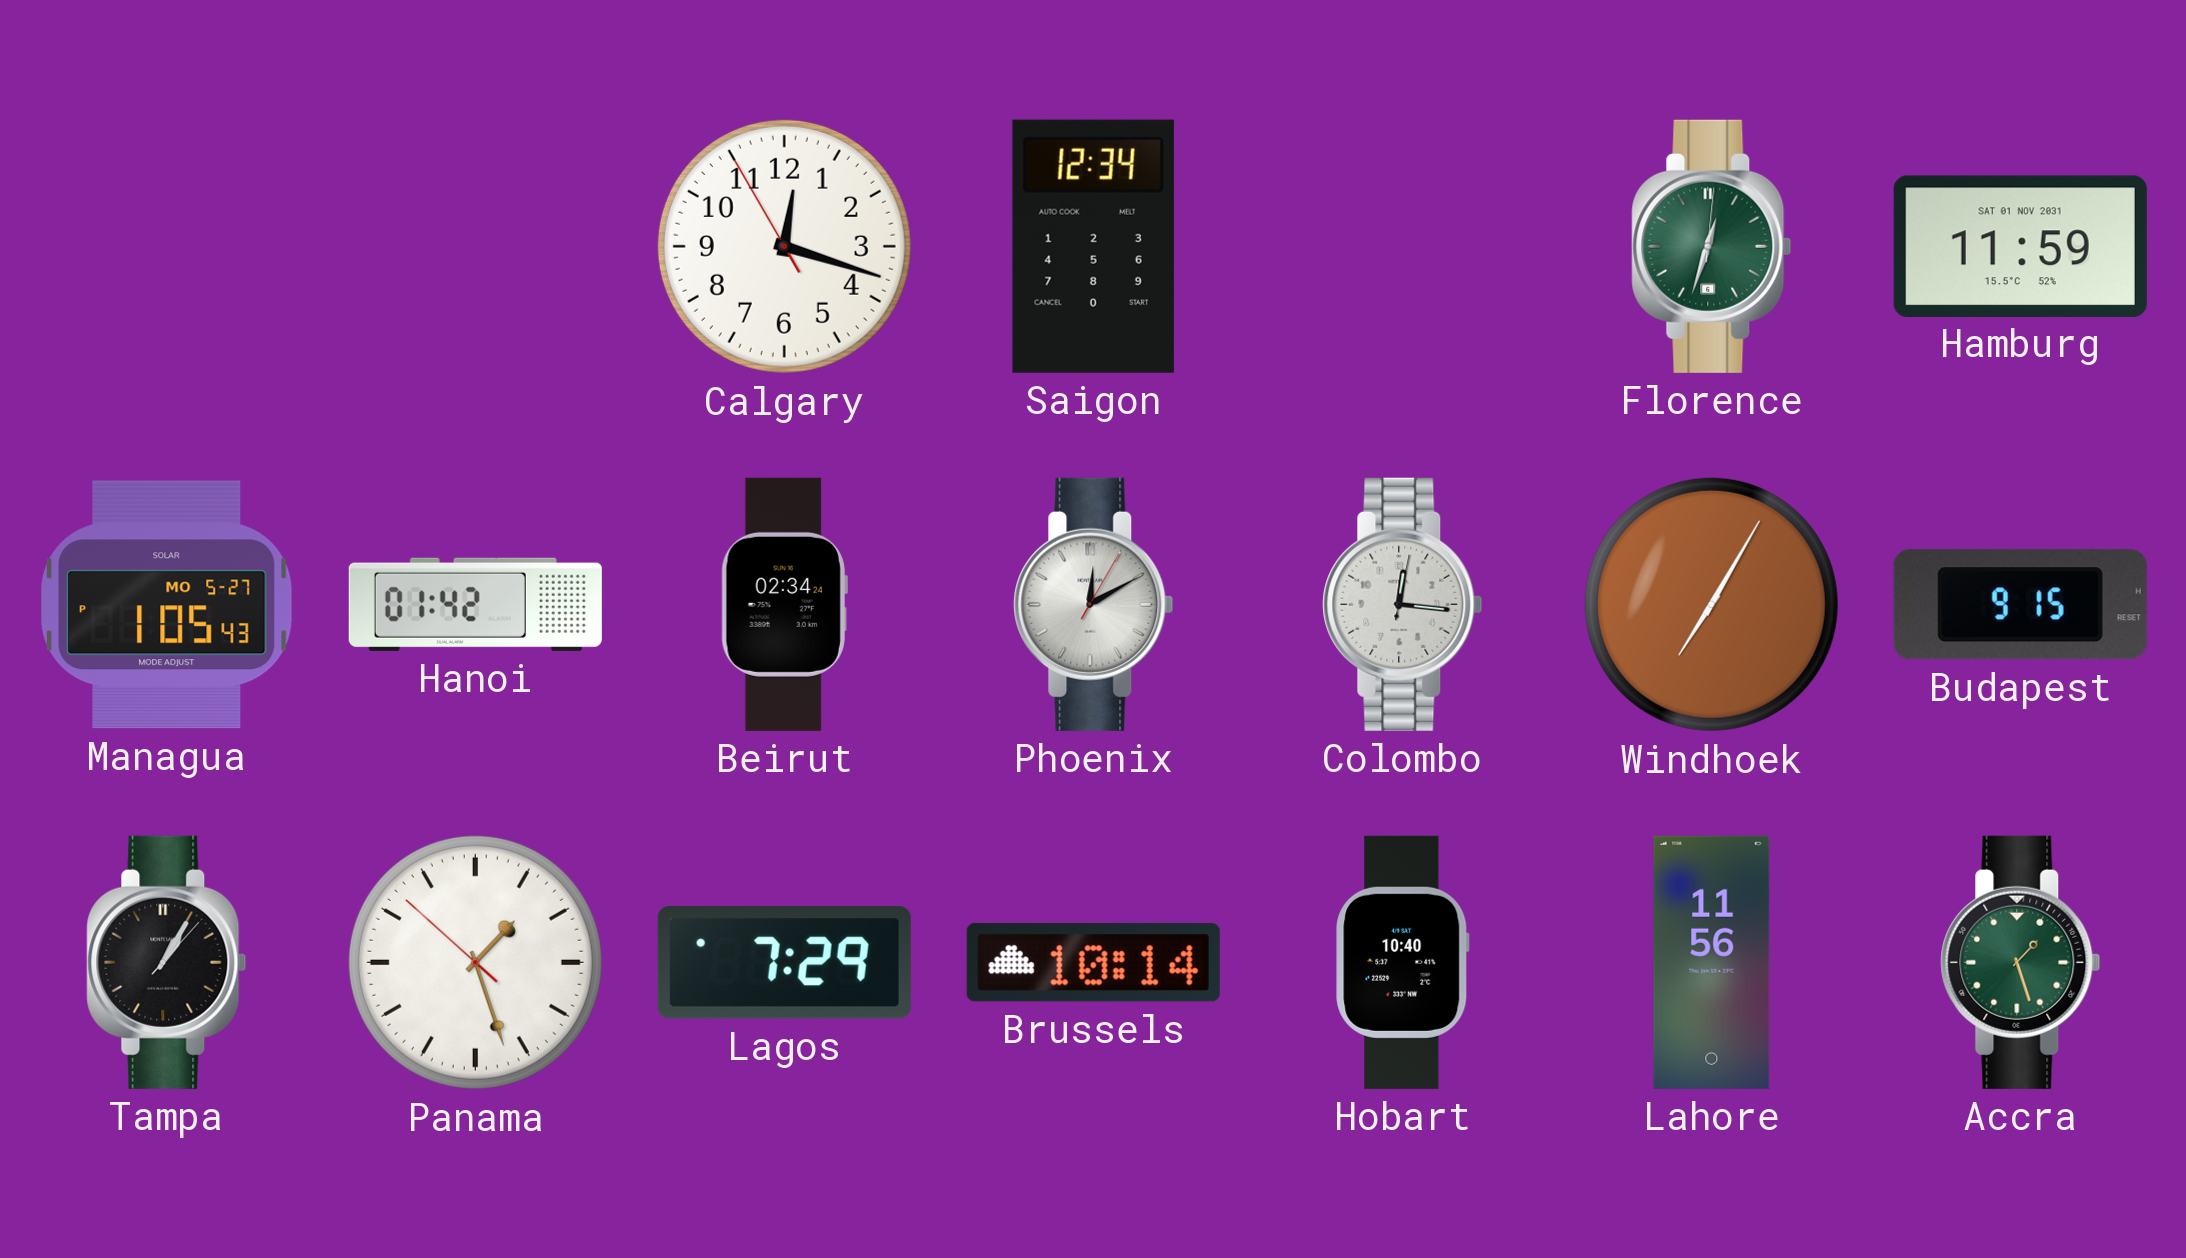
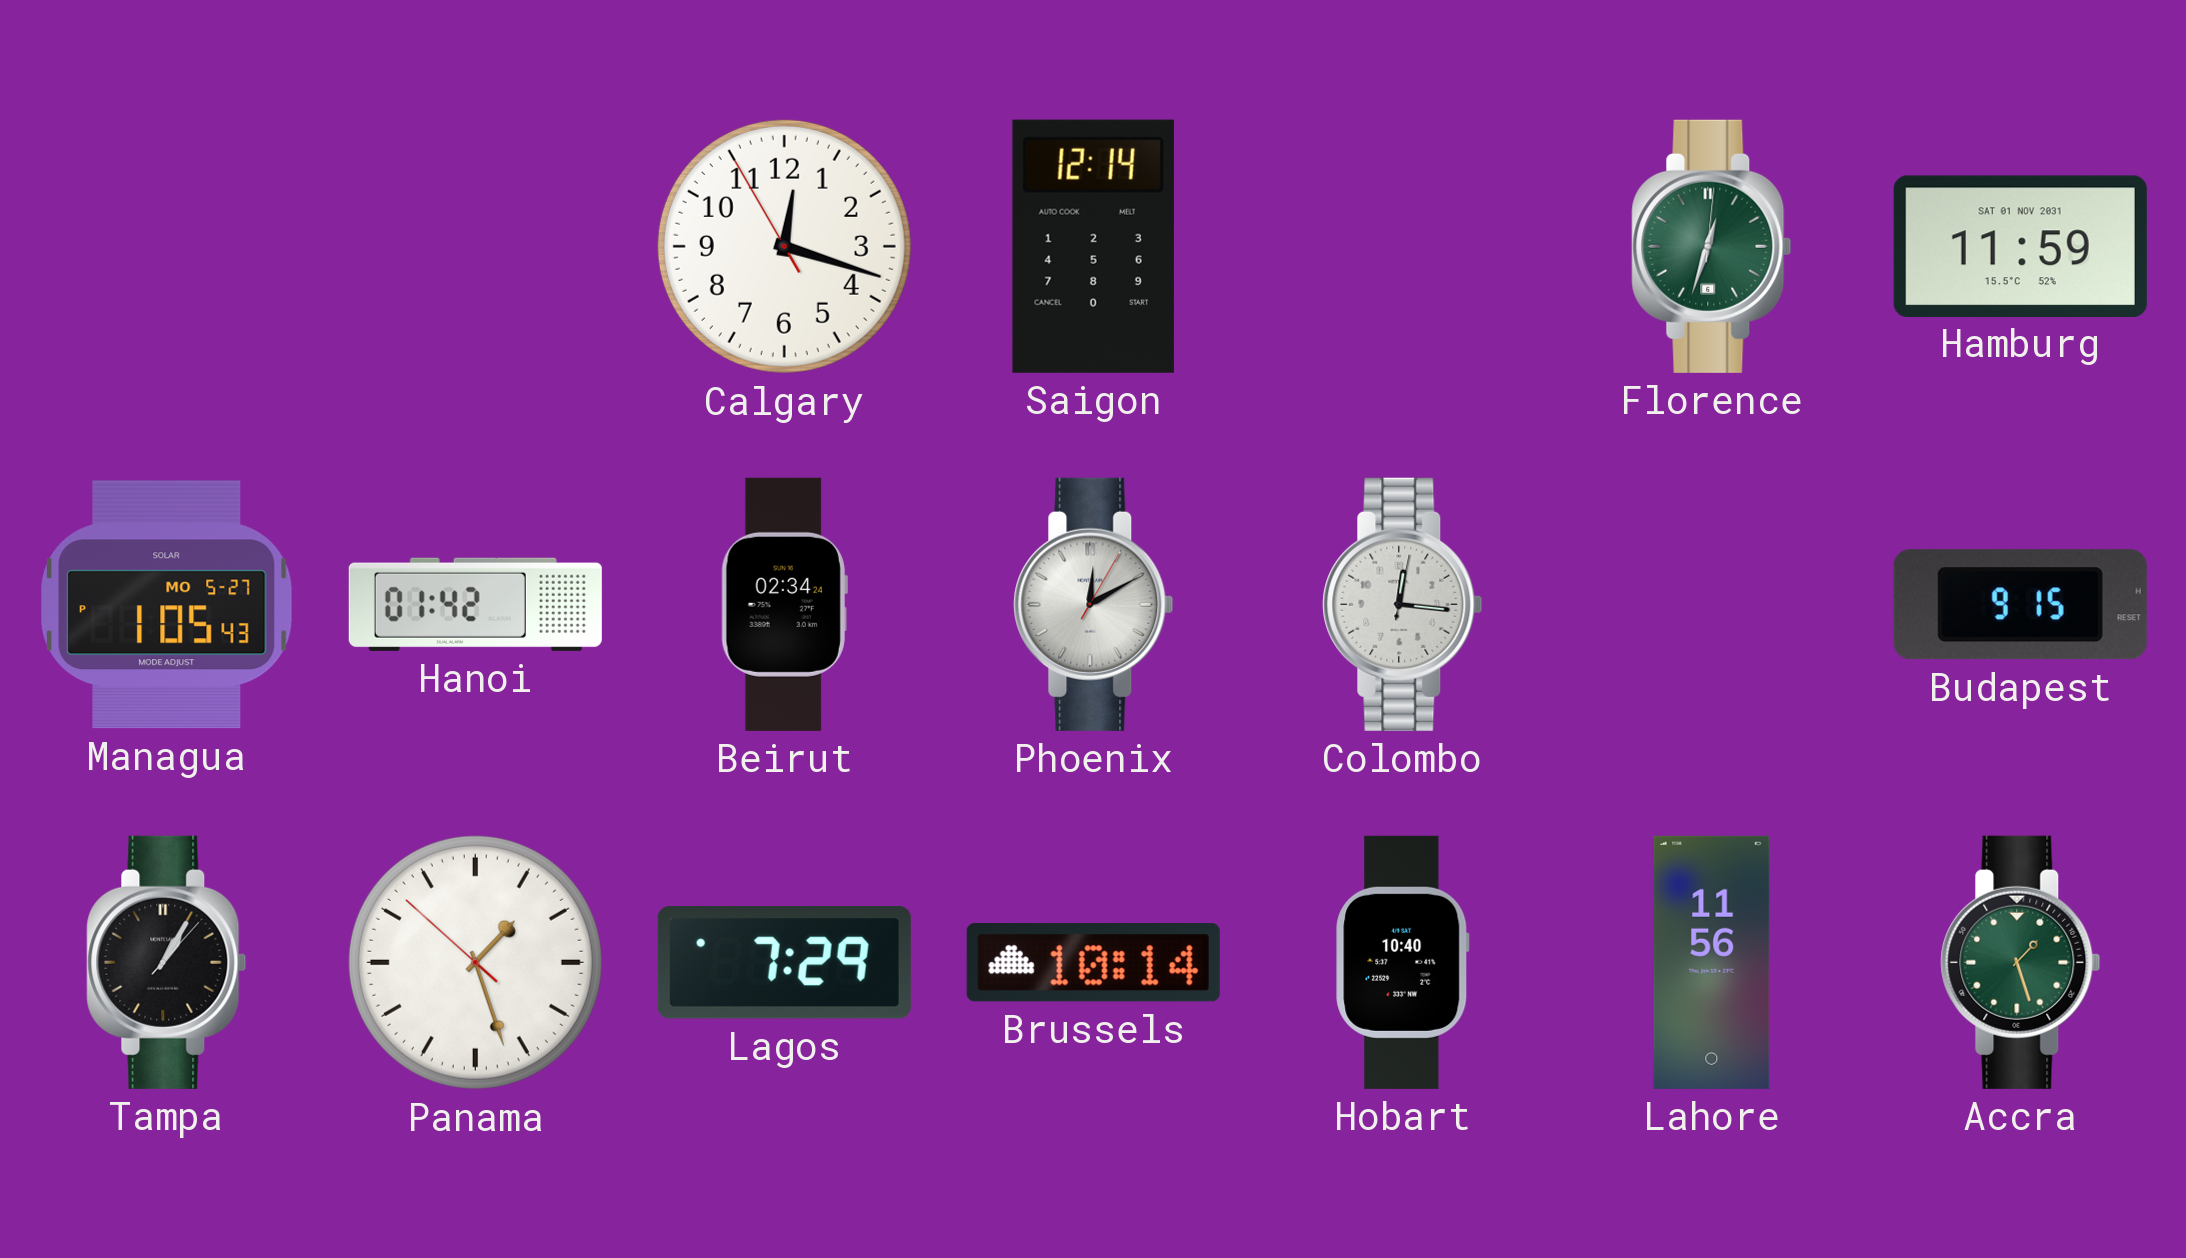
Saigon: 12:34 -> 12:14 (1093, 246)
Windhoek: 7:05 -> none (1711, 604)
